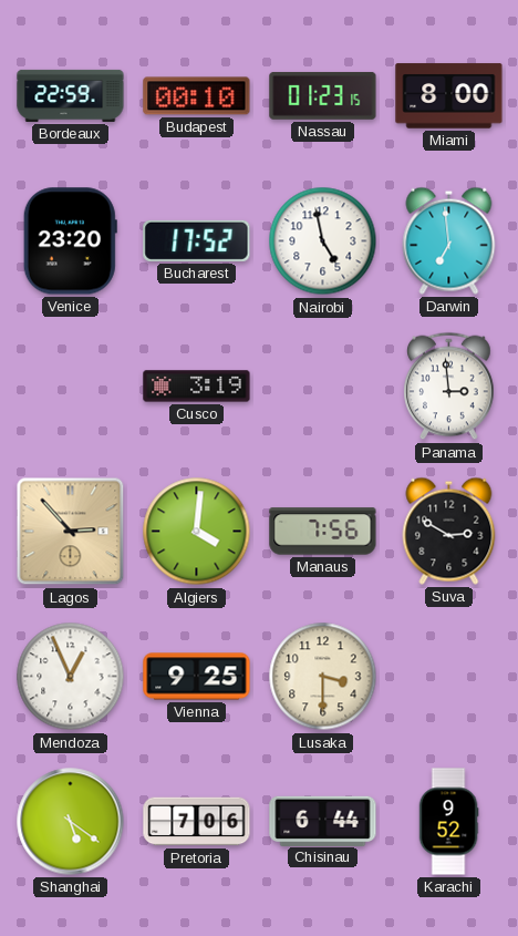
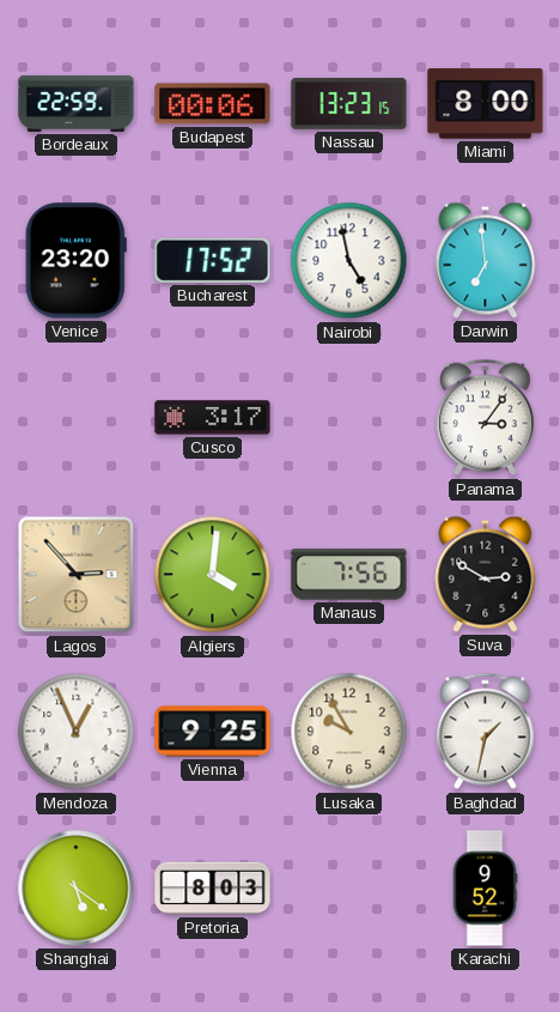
Budapest: 00:10 -> 00:06 (213, 104)
Nassau: 01:23 -> 13:23 (349, 103)
Cusco: 3:19 -> 3:17 (213, 418)
Panama: 2:59 -> 3:06 (486, 418)
Lusaka: 3:30 -> 9:55 (349, 732)
Baghdad: none -> 1:32 (486, 732)
Pretoria: 7:06 -> 8:03 (213, 889)
Chisinau: 6:44 -> none (323, 821)
